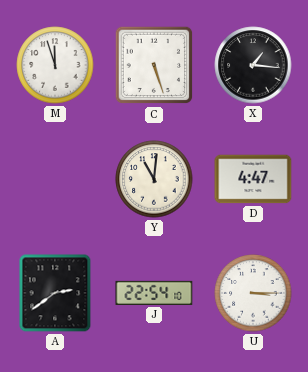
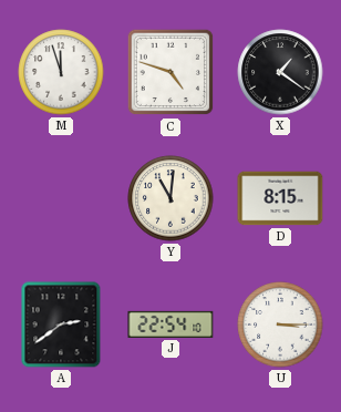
C: 5:27 -> 4:48 (170, 72)
X: 1:16 -> 1:21 (280, 72)
D: 4:47 -> 8:15 (280, 198)
